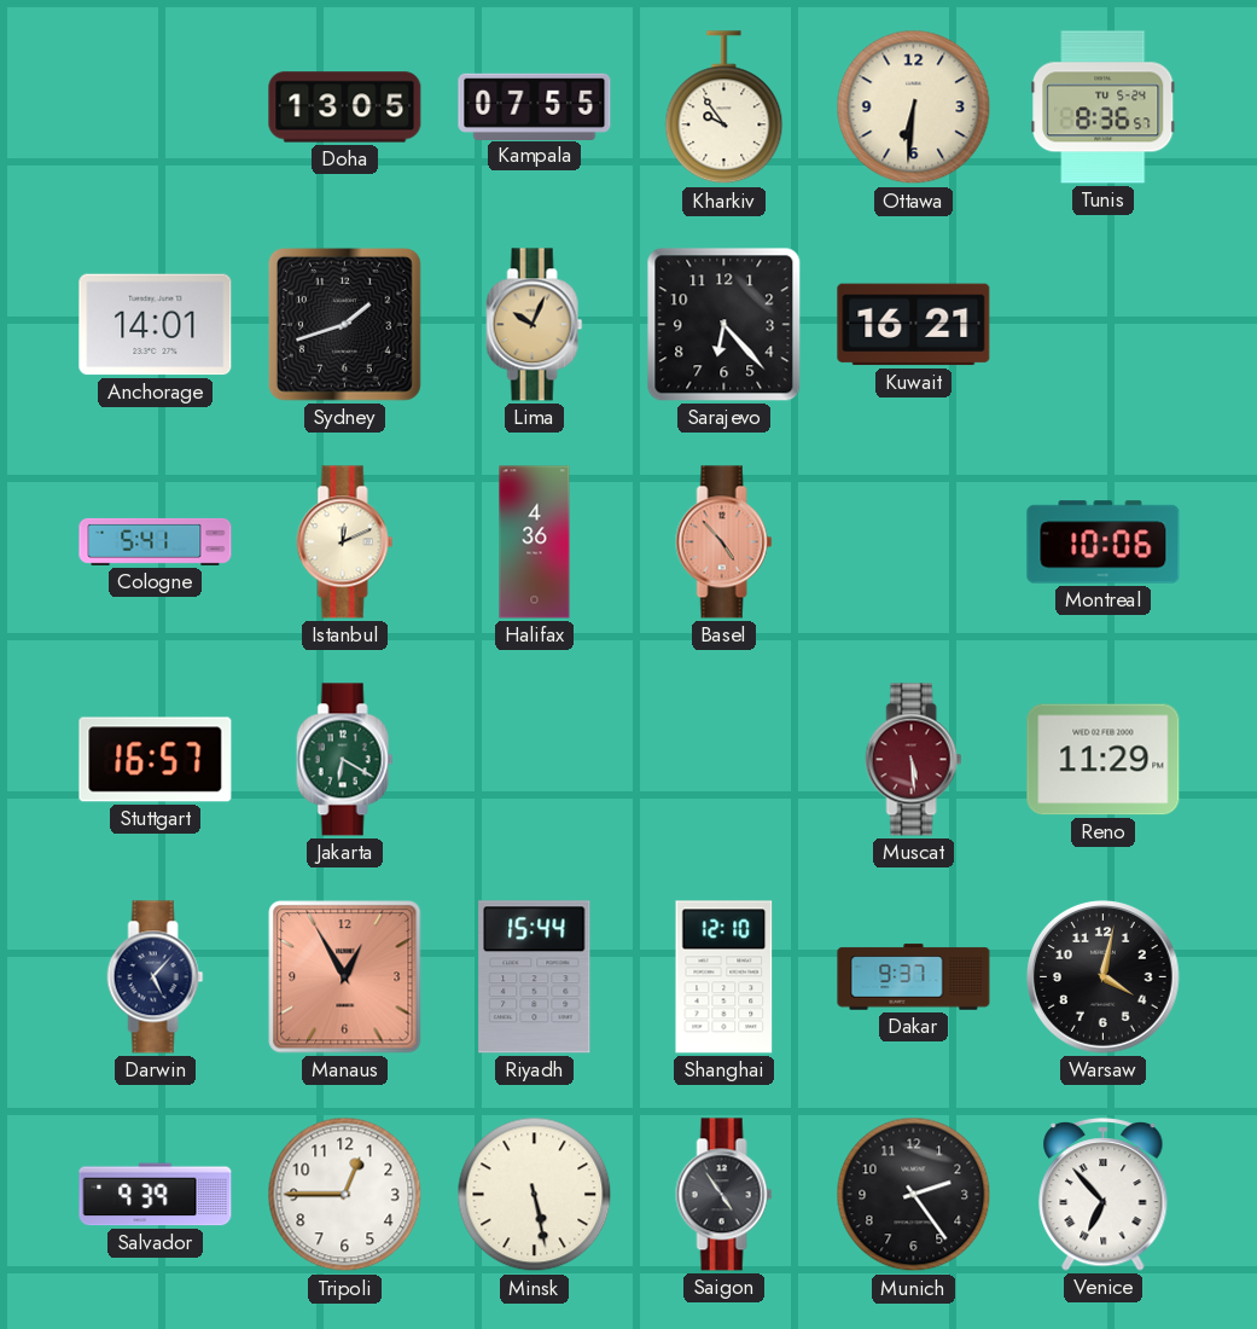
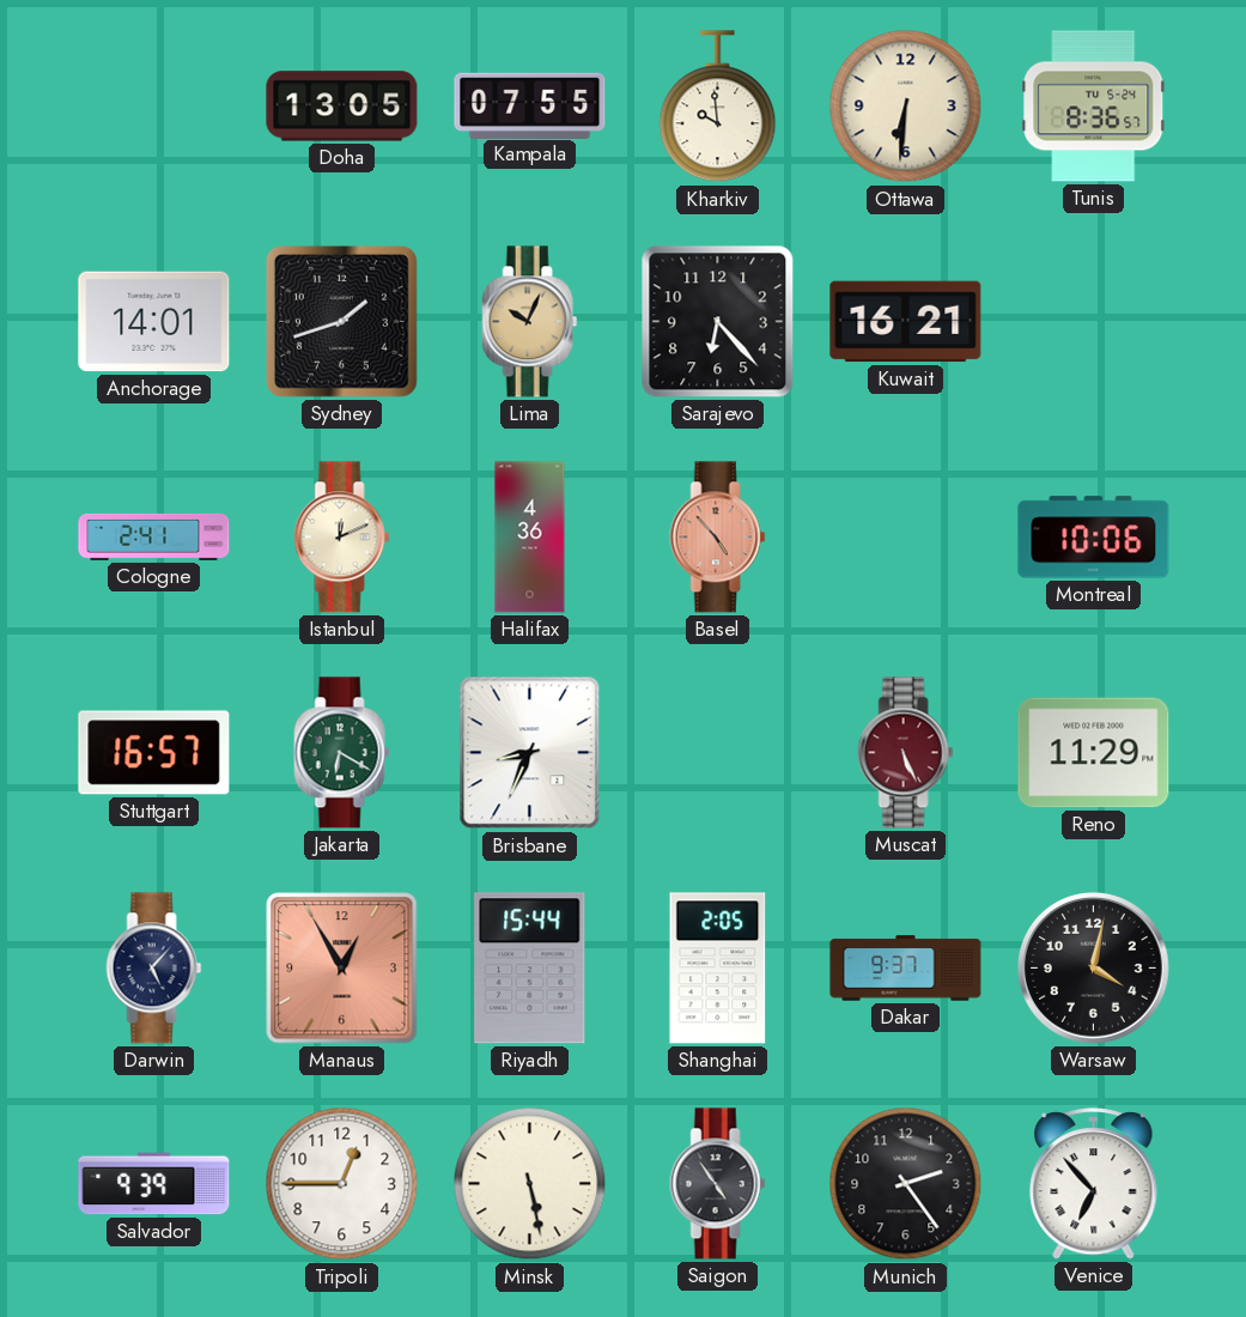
Kharkiv: 9:54 -> 9:59 (718, 107)
Cologne: 5:41 -> 2:41 (154, 536)
Brisbane: none -> 8:34 (530, 753)
Muscat: 5:29 -> 5:26 (906, 753)
Shanghai: 12:10 -> 2:05 (718, 969)
